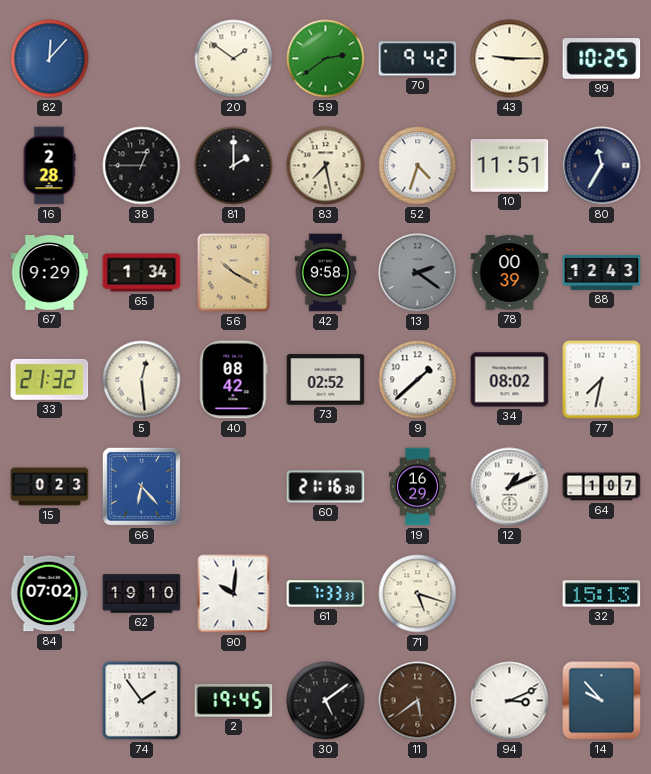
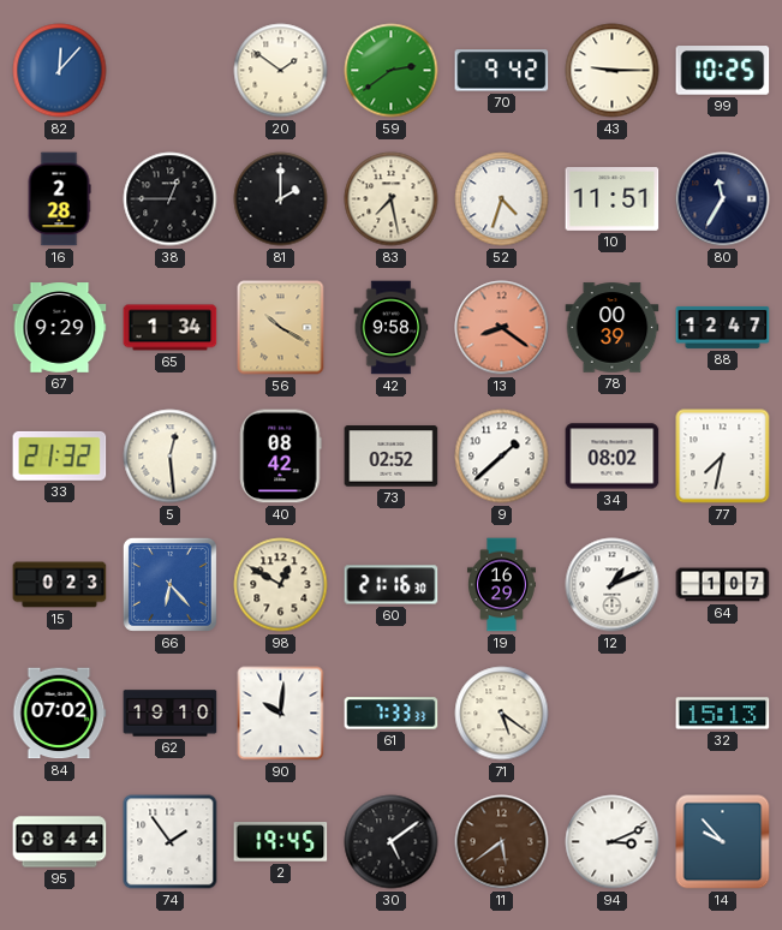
13: 2:21 -> 8:21 (502, 328)
13 dial: grey -> salmon (502, 328)
88: 12:43 -> 12:47 (723, 327)
98: none -> 12:50 (281, 585)
71: 5:18 -> 5:21 (502, 714)
95: none -> 08:44 (60, 842)
